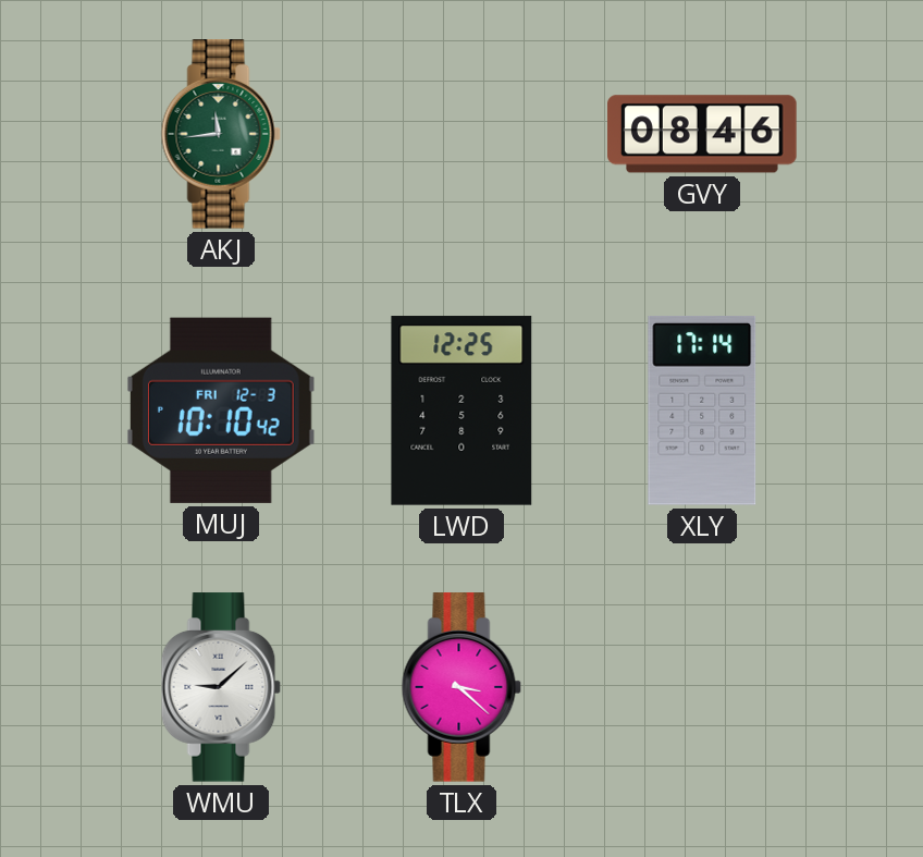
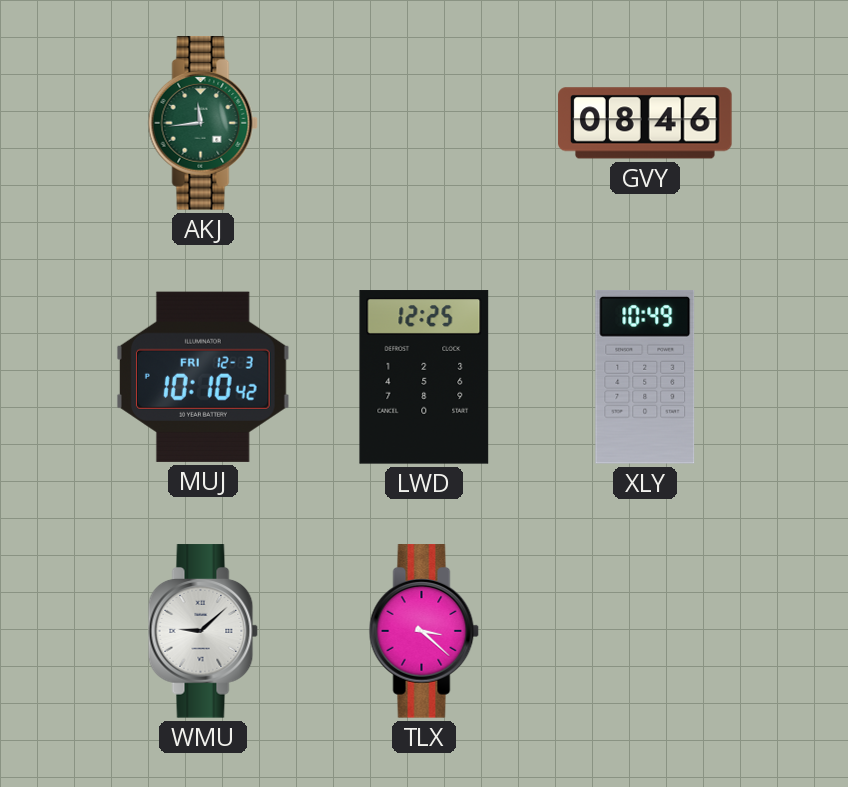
XLY: 17:14 -> 10:49 (645, 377)
